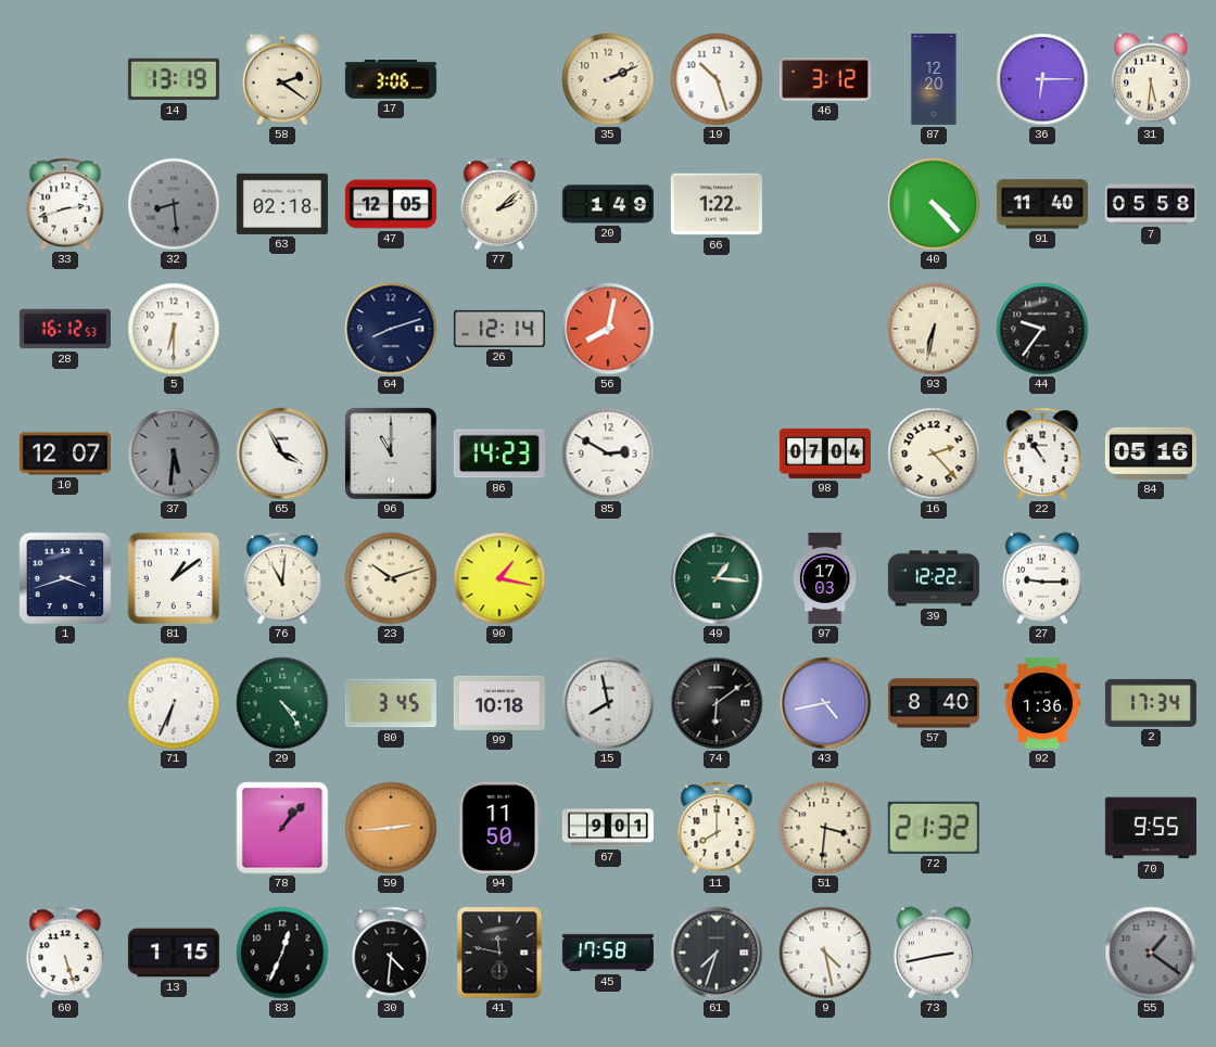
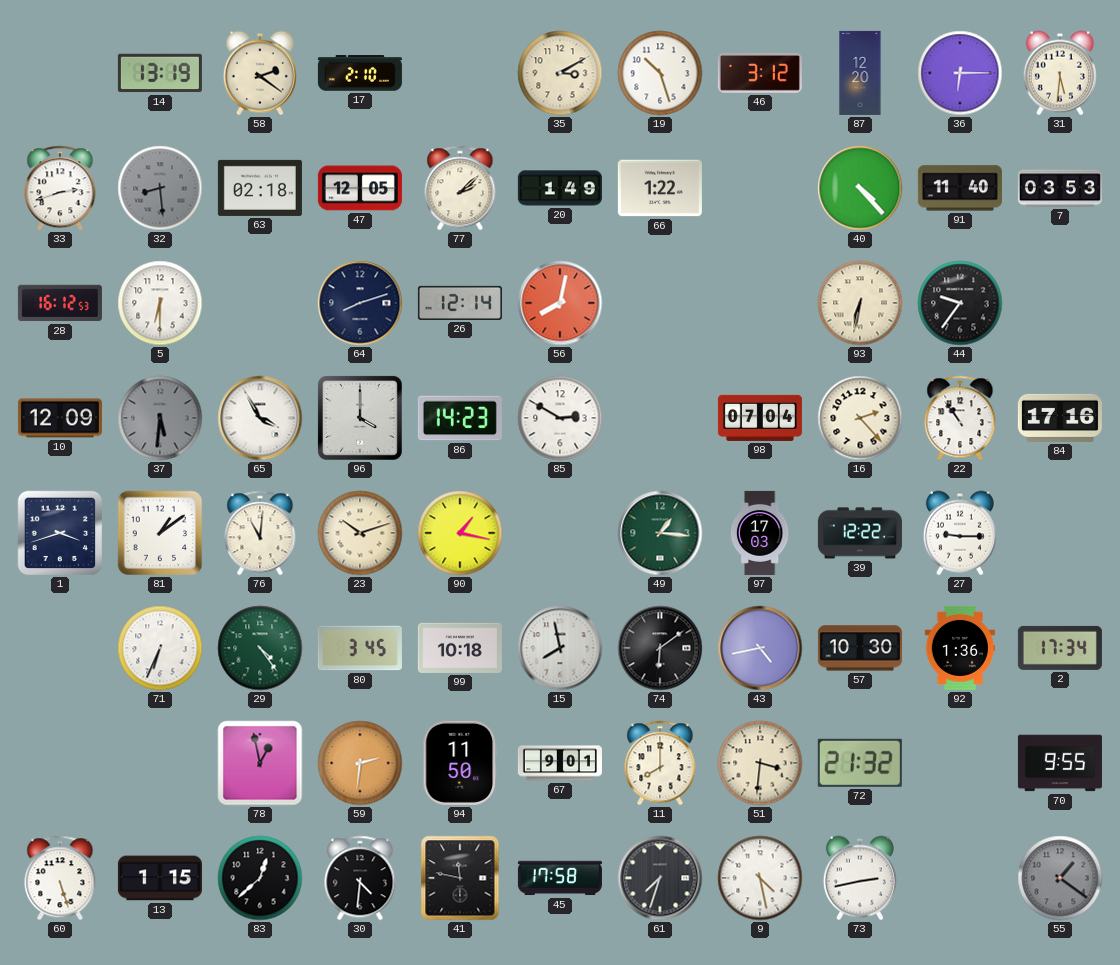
17: 3:06 -> 2:10 (360, 73)
35: 2:11 -> 3:10 (560, 73)
7: 05:58 -> 03:53 (1060, 188)
10: 12:07 -> 12:09 (60, 418)
96: 11:00 -> 4:00 (360, 418)
84: 05:16 -> 17:16 (1060, 418)
57: 8:40 -> 10:30 (860, 648)
78: 1:07 -> 12:58 (260, 763)
59: 2:44 -> 2:31 (360, 763)
83: 12:34 -> 12:38 (260, 878)
